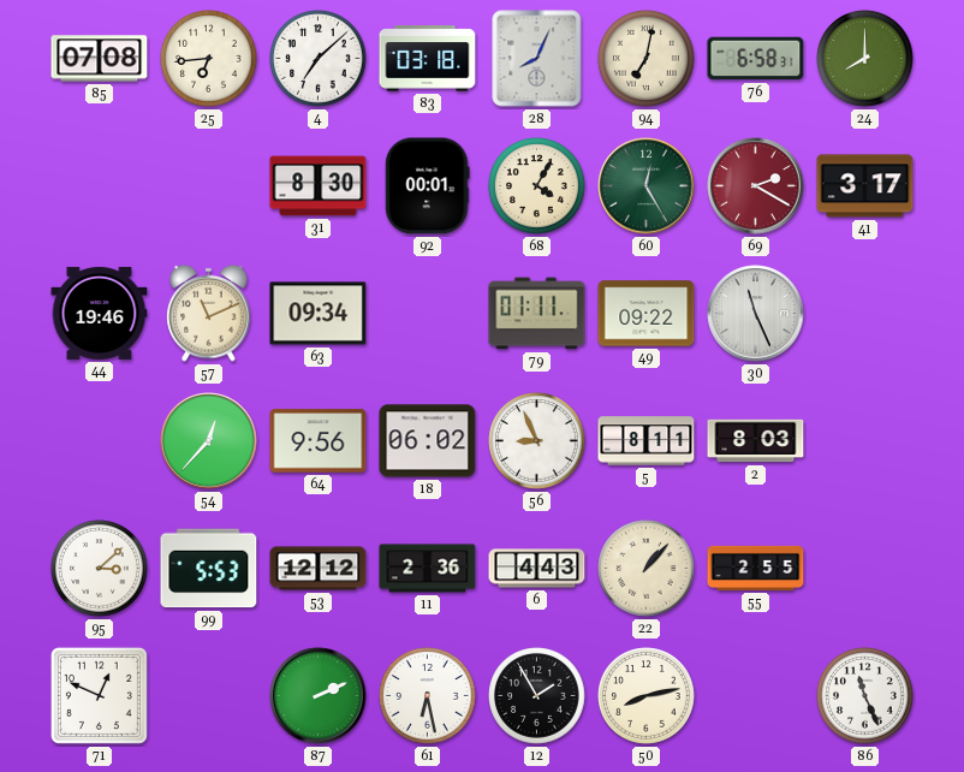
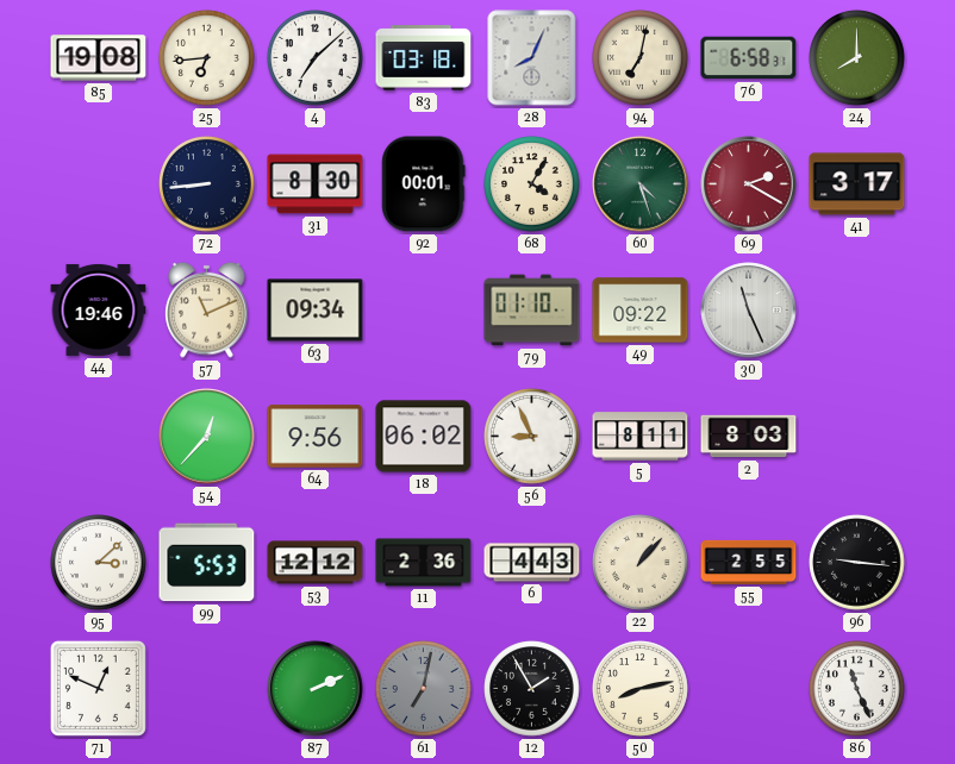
85: 07:08 -> 19:08 (99, 58)
72: none -> 8:44 (207, 184)
60: 12:25 -> 4:27 (641, 184)
79: 01:11 -> 01:10 (532, 311)
96: none -> 9:16 (857, 563)
61: 6:28 -> 7:02 (424, 689)
61 dial: white -> grey (424, 689)
